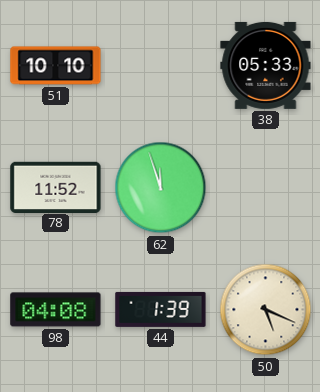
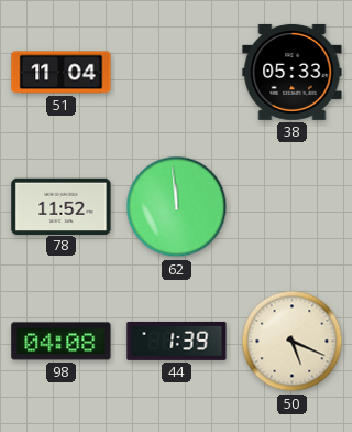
51: 10:10 -> 11:04 (62, 73)
62: 11:57 -> 11:59 (177, 207)
